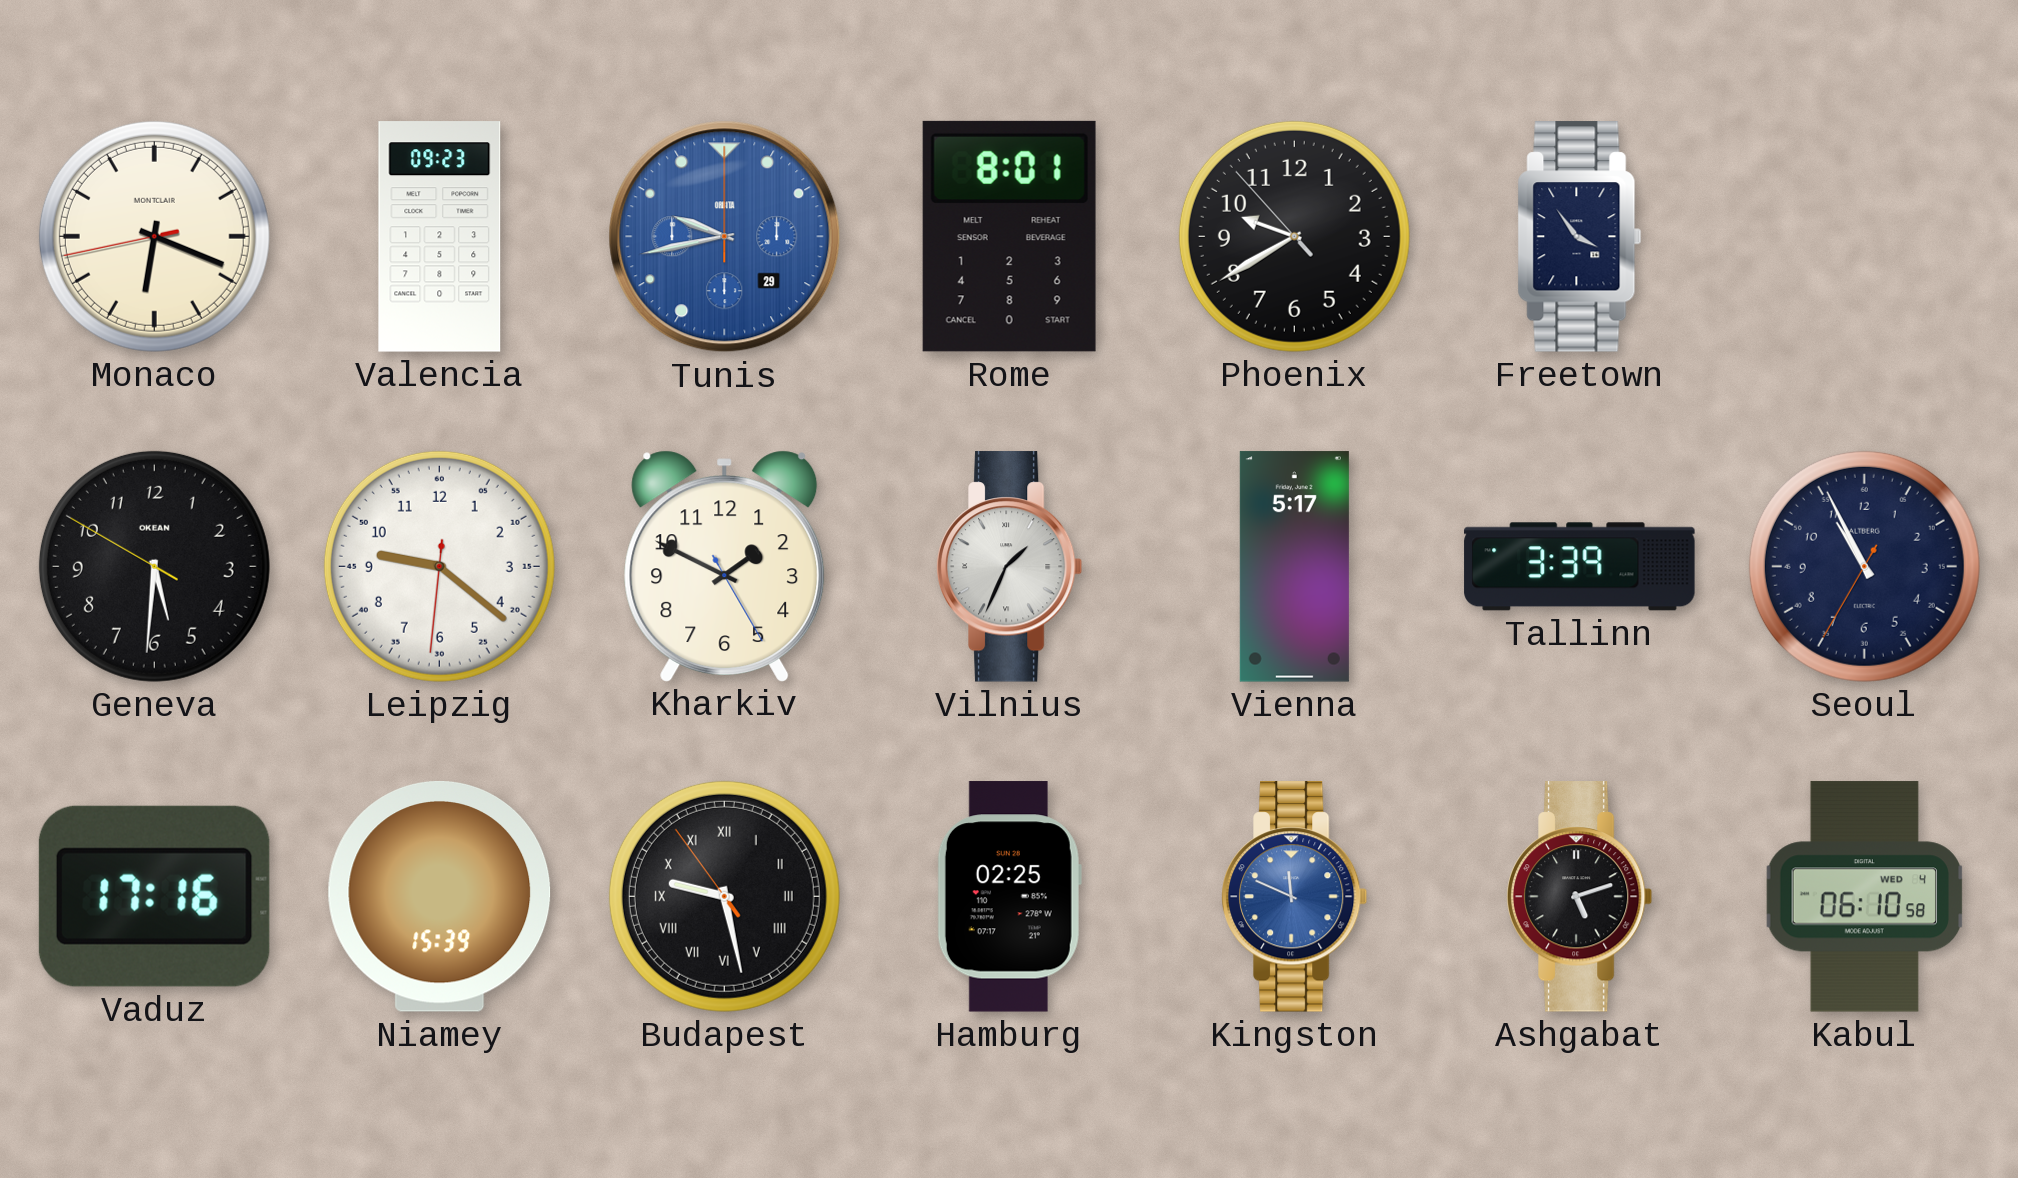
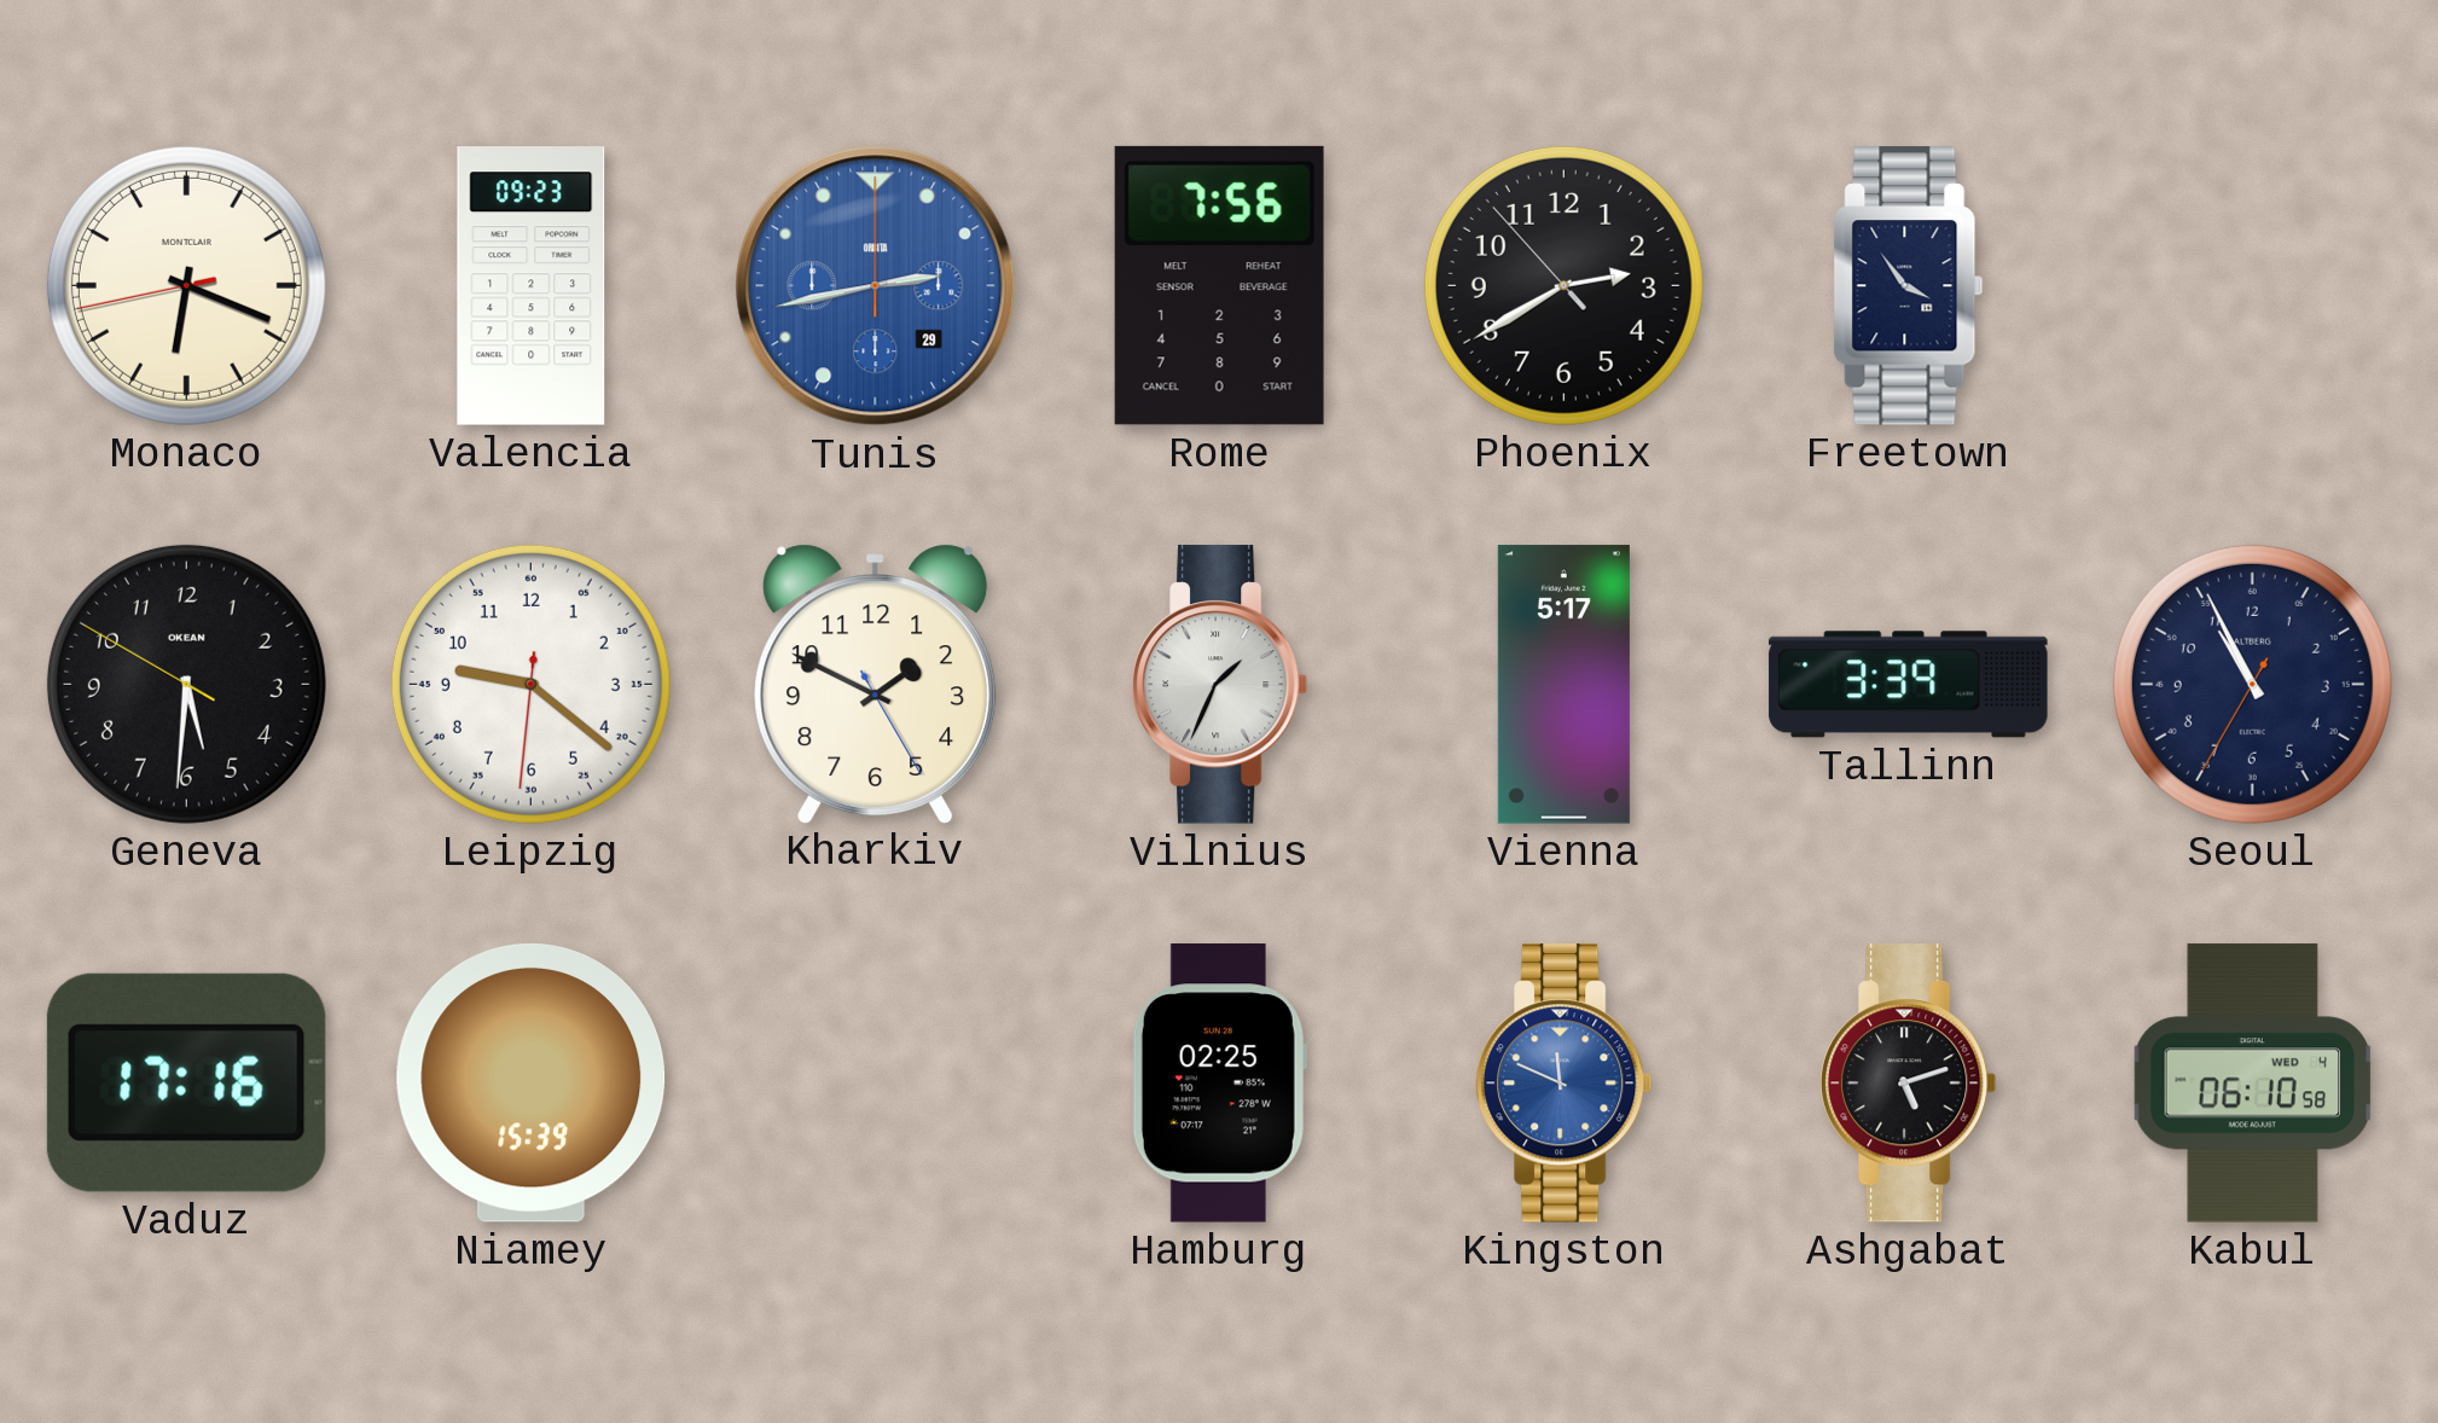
Tunis: 9:43 -> 2:43 (876, 286)
Rome: 8:01 -> 7:56 (1219, 285)
Phoenix: 9:39 -> 2:39 (1563, 285)
Budapest: 9:27 -> none (724, 896)
